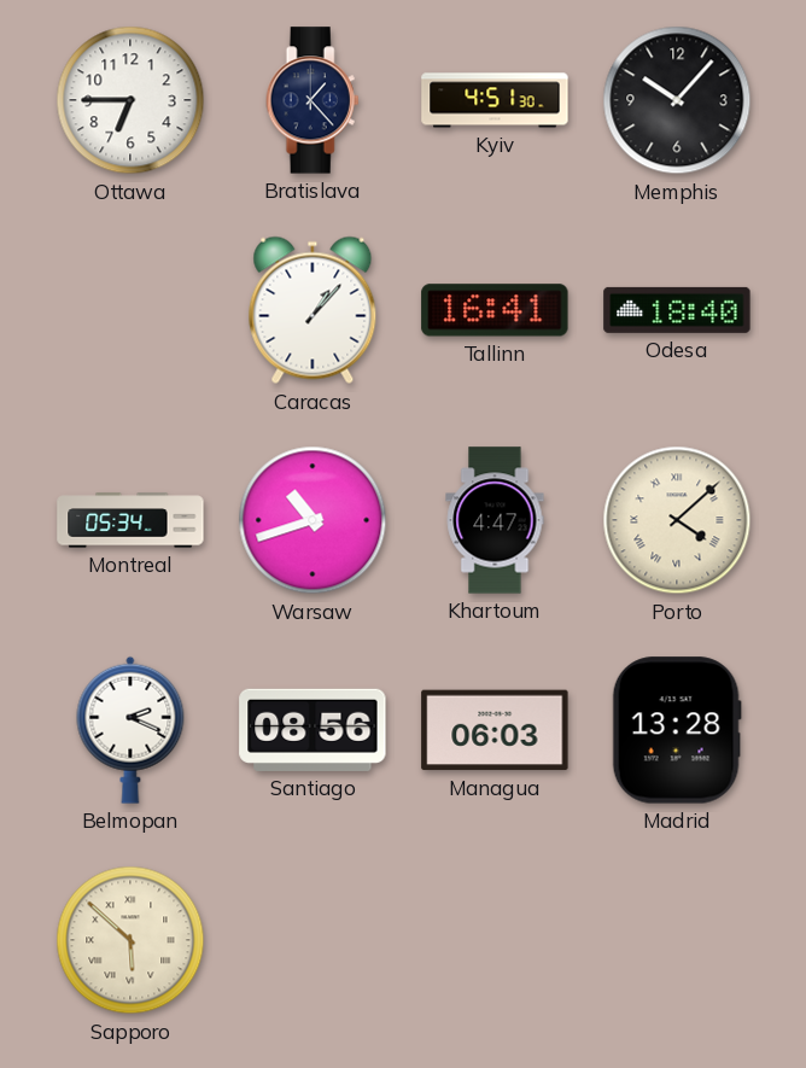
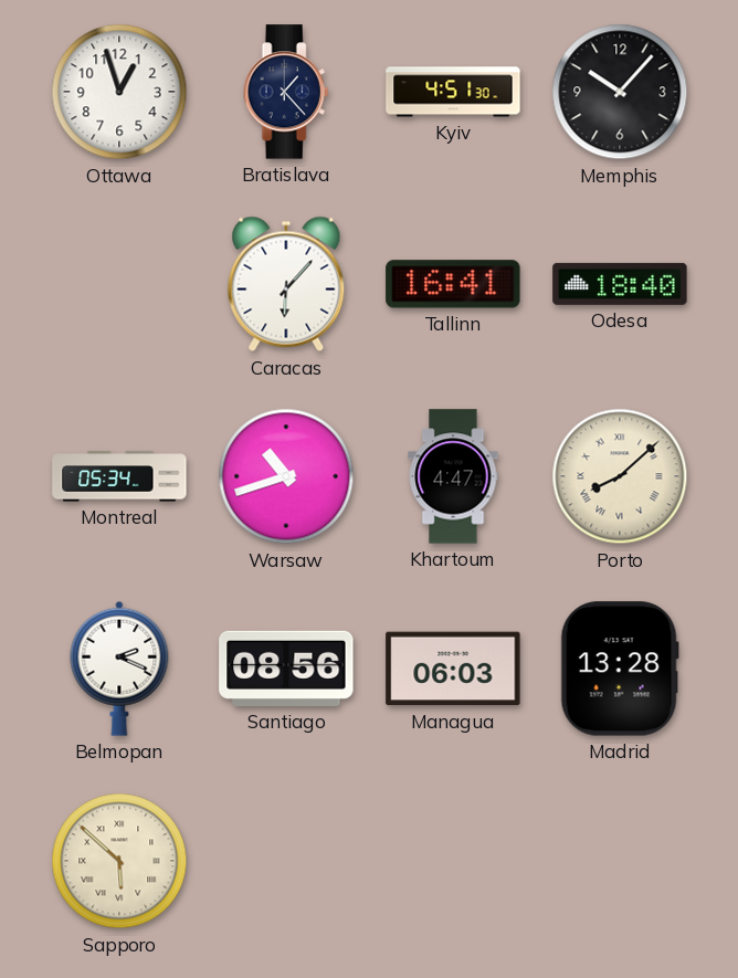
Ottawa: 6:45 -> 12:57 (119, 92)
Caracas: 1:07 -> 6:07 (286, 284)
Porto: 4:08 -> 8:08 (620, 476)
